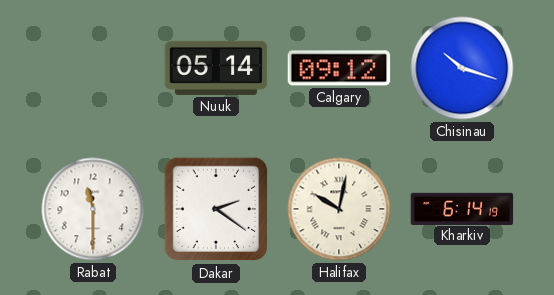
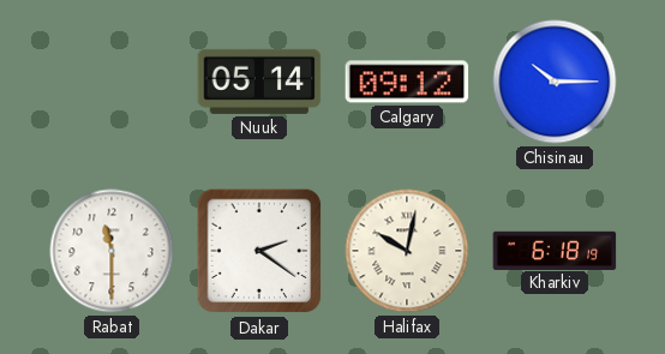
Chisinau: 10:18 -> 10:15 (555, 82)
Kharkiv: 6:14 -> 6:18 (555, 250)
